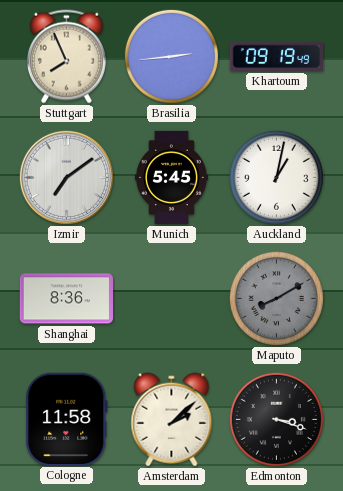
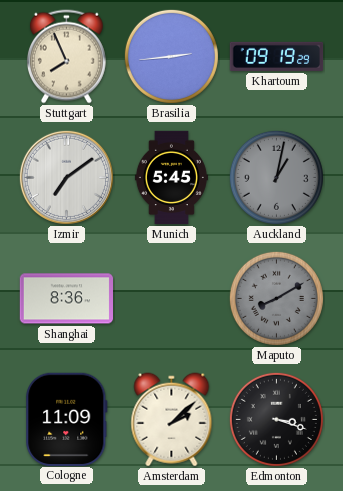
Khartoum: 09:19:49 -> 09:19:29 (277, 56)
Auckland dial: white -> grey (276, 177)
Cologne: 11:58 -> 11:09 (67, 419)
